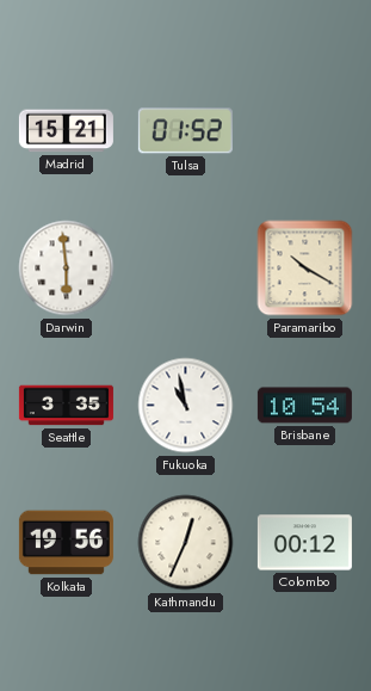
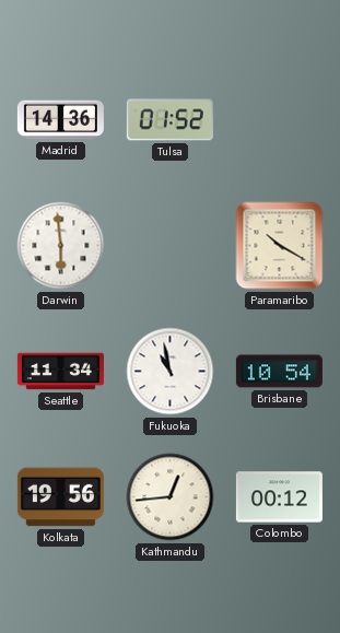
Madrid: 15:21 -> 14:36 (60, 120)
Seattle: 3:35 -> 11:34 (60, 372)
Kathmandu: 12:34 -> 12:44 (171, 497)
